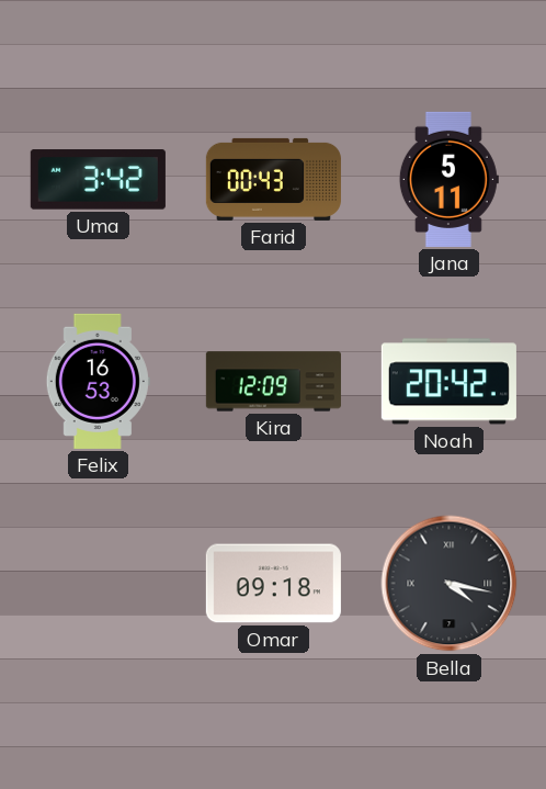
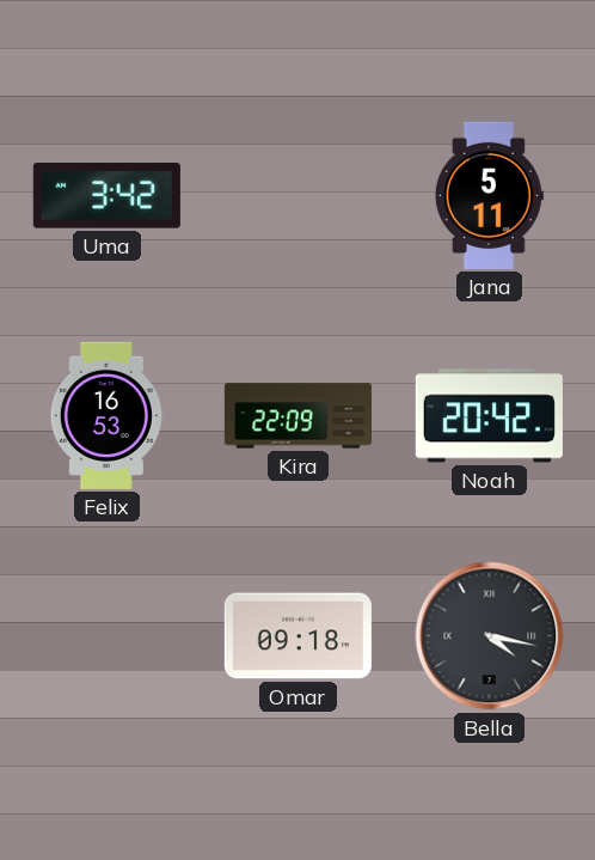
Farid: 00:43 -> none (273, 179)
Kira: 12:09 -> 22:09 (297, 416)
